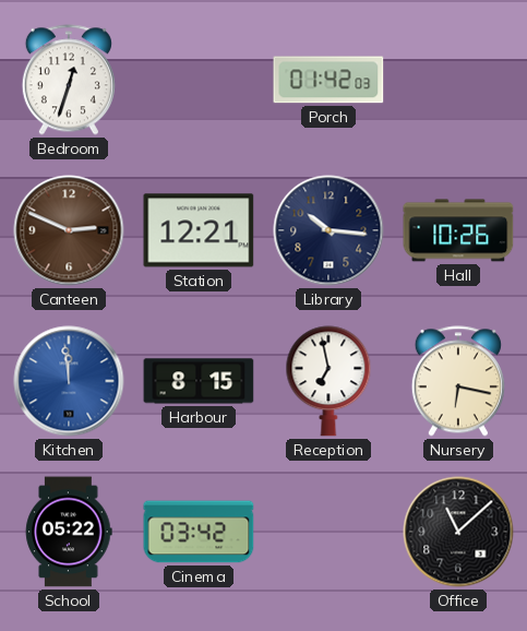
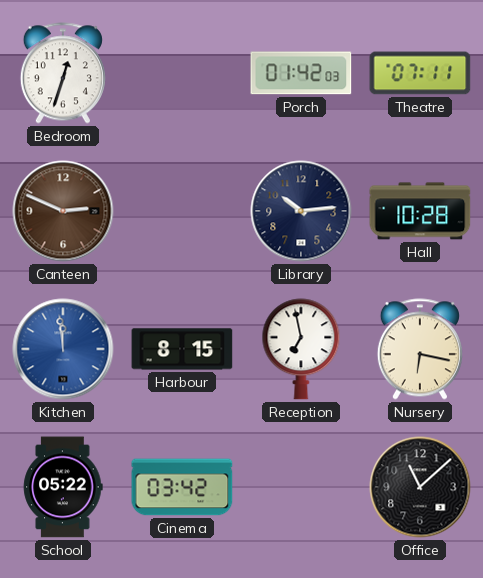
Theatre: none -> 07:11 (420, 73)
Station: 12:21 -> none (199, 230)
Library: 10:16 -> 10:14 (301, 211)
Hall: 10:26 -> 10:28 (420, 211)
